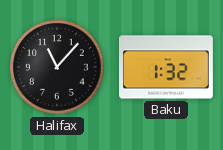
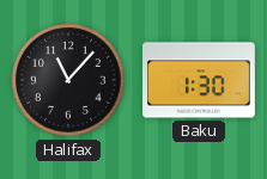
Baku: 1:32 -> 1:30 (200, 80)
